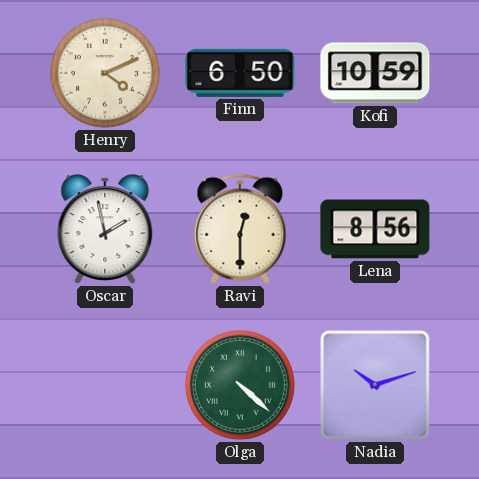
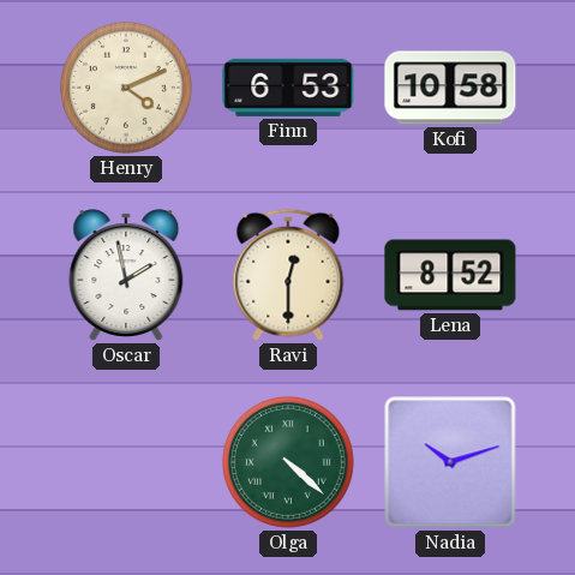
Finn: 6:50 -> 6:53 (288, 88)
Kofi: 10:59 -> 10:58 (450, 88)
Lena: 8:56 -> 8:52 (450, 275)
